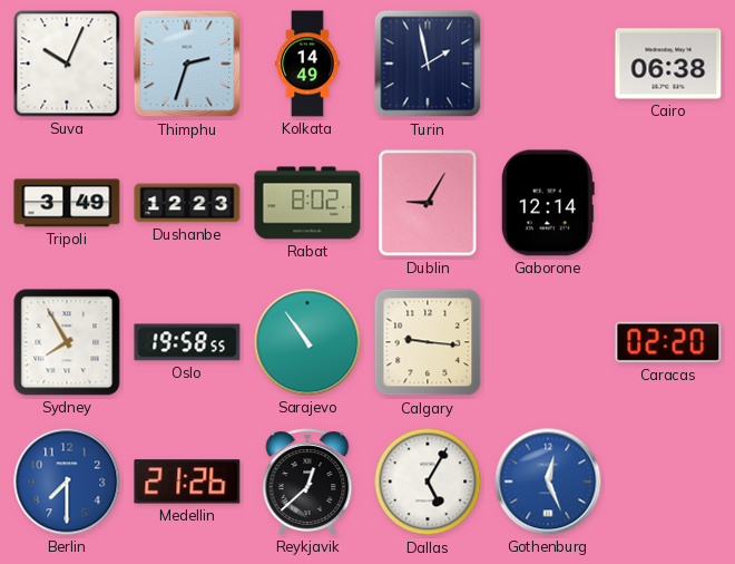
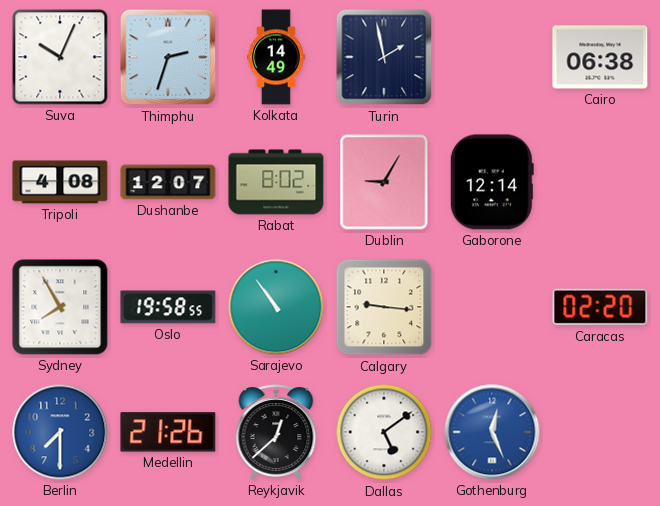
Tripoli: 3:49 -> 4:08 (60, 182)
Dushanbe: 12:23 -> 12:07 (168, 182)
Dallas: 5:05 -> 5:09 (384, 432)
